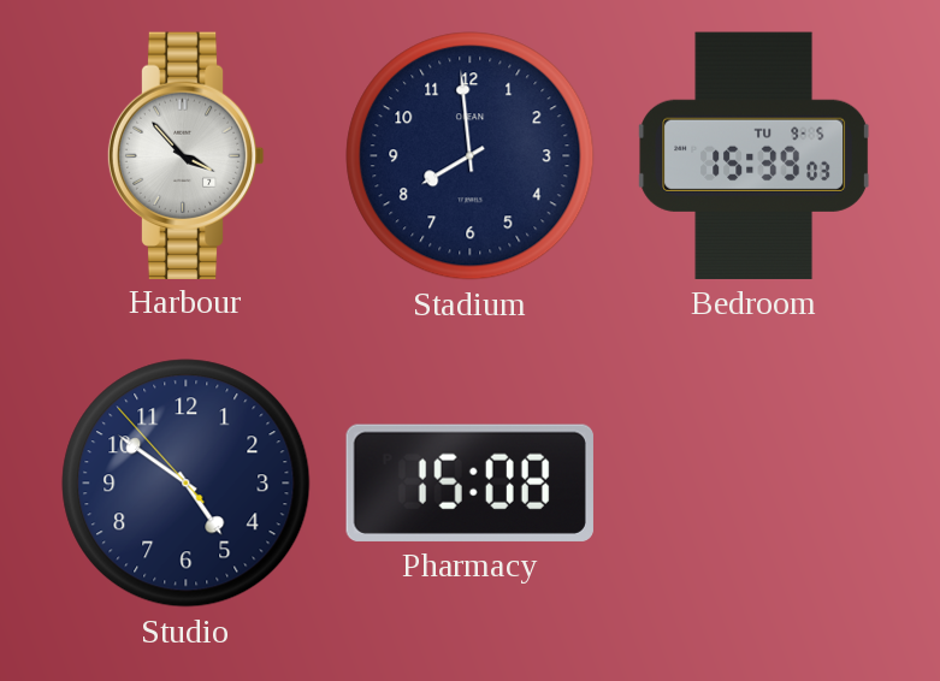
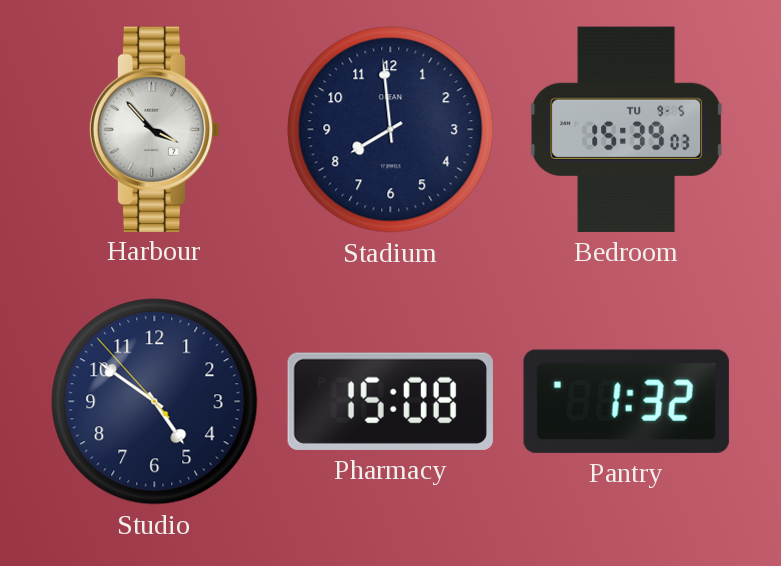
Pantry: none -> 1:32 (626, 401)
